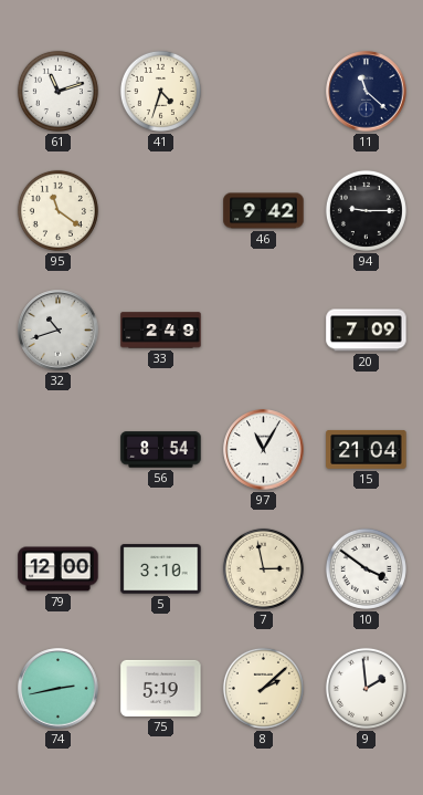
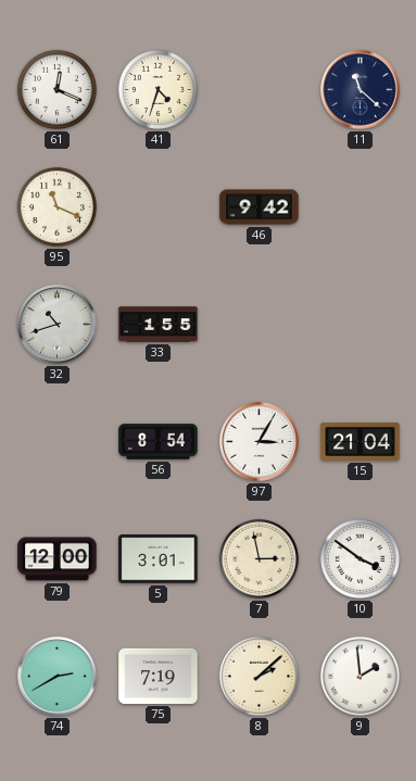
61: 11:12 -> 12:19 (56, 89)
95: 11:21 -> 11:19 (56, 206)
94: 9:15 -> none (366, 210)
33: 2:49 -> 1:55 (159, 325)
20: 7:09 -> none (367, 331)
97: 11:05 -> 3:05 (260, 442)
5: 3:10 -> 3:01 (159, 559)
74: 2:43 -> 2:40 (58, 677)
75: 5:19 -> 7:19 (159, 676)
